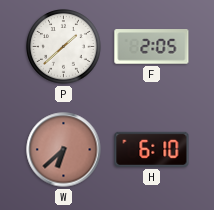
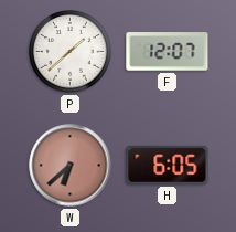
F: 2:05 -> 12:07 (168, 52)
H: 6:10 -> 6:05 (168, 165)
